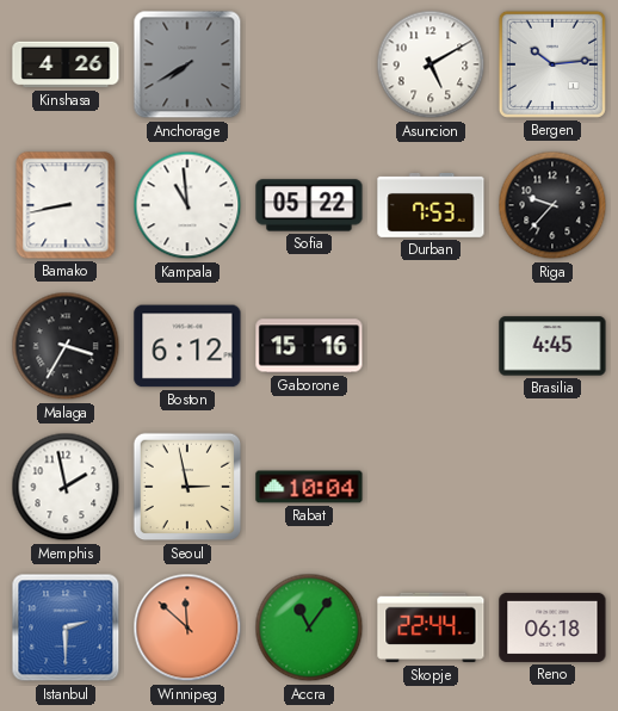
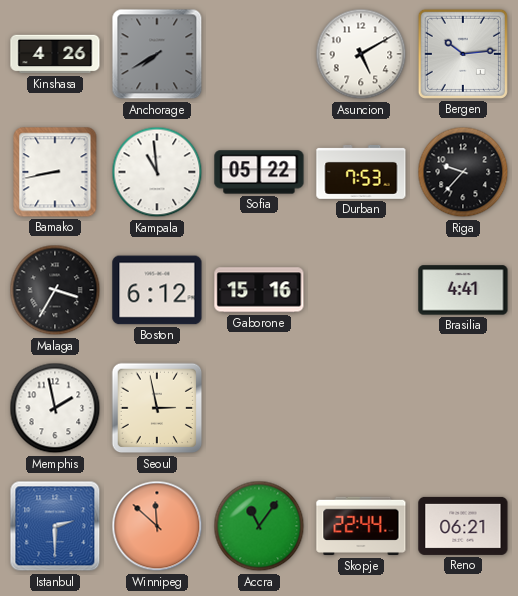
Brasilia: 4:45 -> 4:41 (463, 290)
Rabat: 10:04 -> none (309, 487)
Reno: 06:18 -> 06:21 (463, 526)
